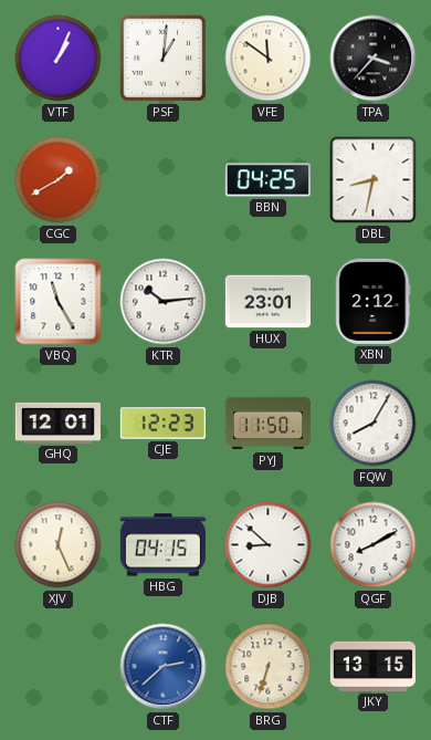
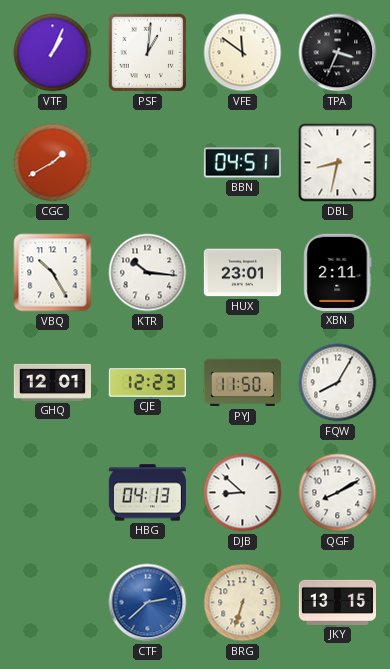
TPA: 3:37 -> 3:34 (338, 53)
BBN: 04:25 -> 04:51 (242, 163)
VBQ: 11:25 -> 10:25 (53, 273)
KTR: 10:14 -> 10:16 (148, 273)
XBN: 2:12 -> 2:11 (338, 272)
XJV: 12:26 -> none (59, 545)
HBG: 04:15 -> 04:13 (147, 493)
